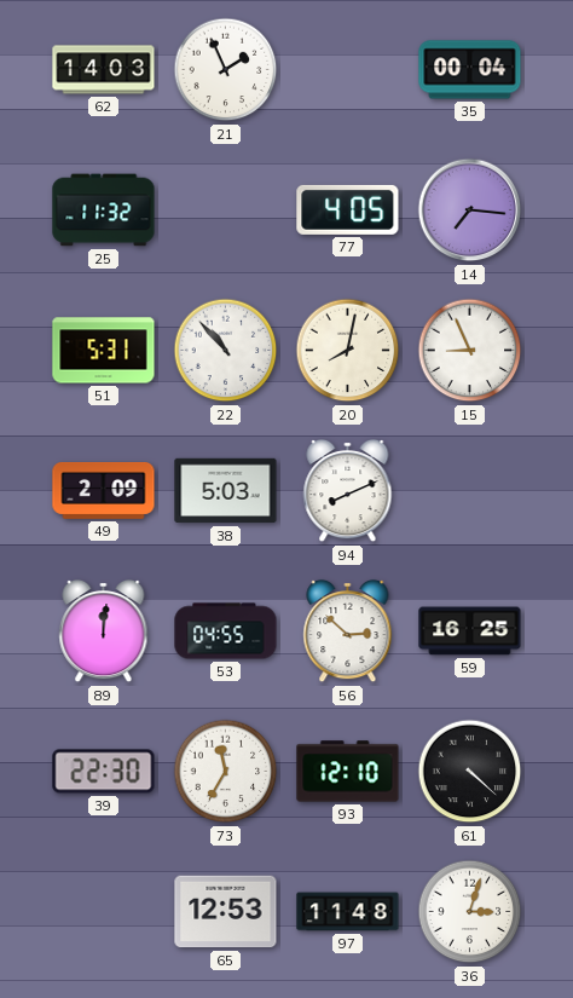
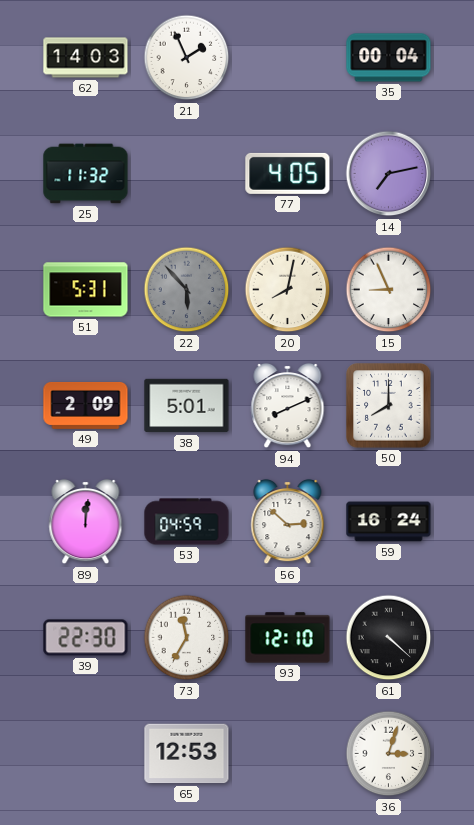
14: 7:16 -> 7:13 (389, 174)
22: 10:53 -> 5:53 (187, 290)
22 dial: white -> grey (187, 290)
38: 5:03 -> 5:01 (187, 406)
50: none -> 8:00 (389, 406)
53: 04:55 -> 04:59 (187, 522)
59: 16:25 -> 16:24 (389, 522)
97: 11:48 -> none (348, 912)
